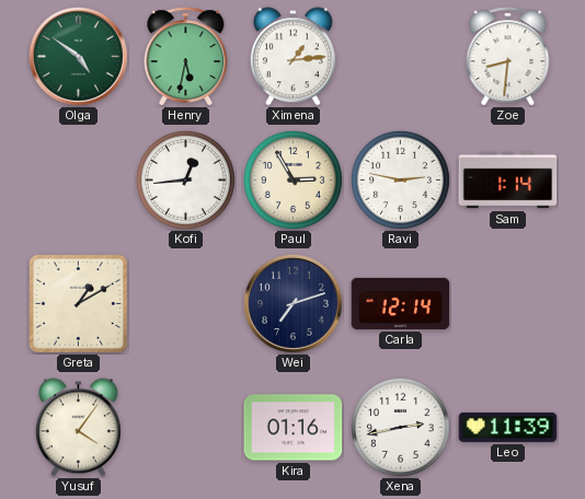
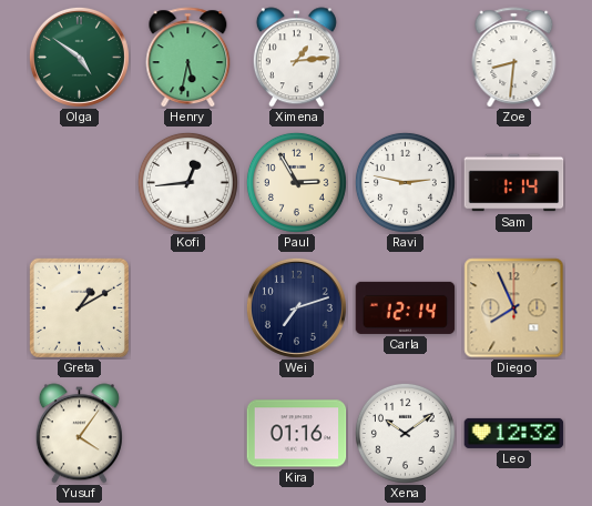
Diego: none -> 7:56 (514, 308)
Xena: 2:43 -> 10:09 (405, 433)
Leo: 11:39 -> 12:32 (514, 433)
